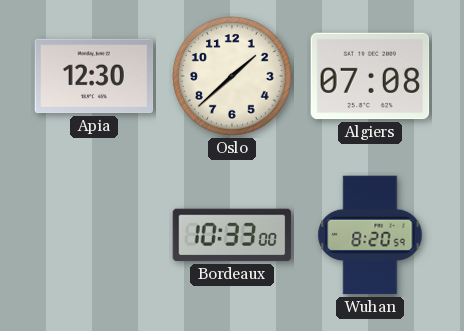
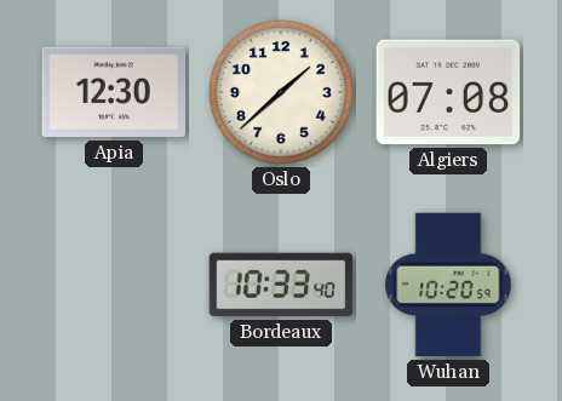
Bordeaux: 10:33:00 -> 10:33:40 (281, 285)
Wuhan: 8:20 -> 10:20 (448, 285)
